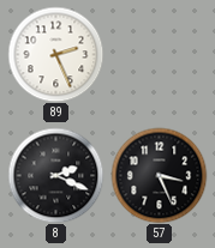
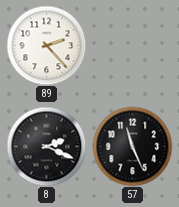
89: 2:26 -> 2:23 (46, 45)
57: 3:26 -> 11:26 (132, 146)
